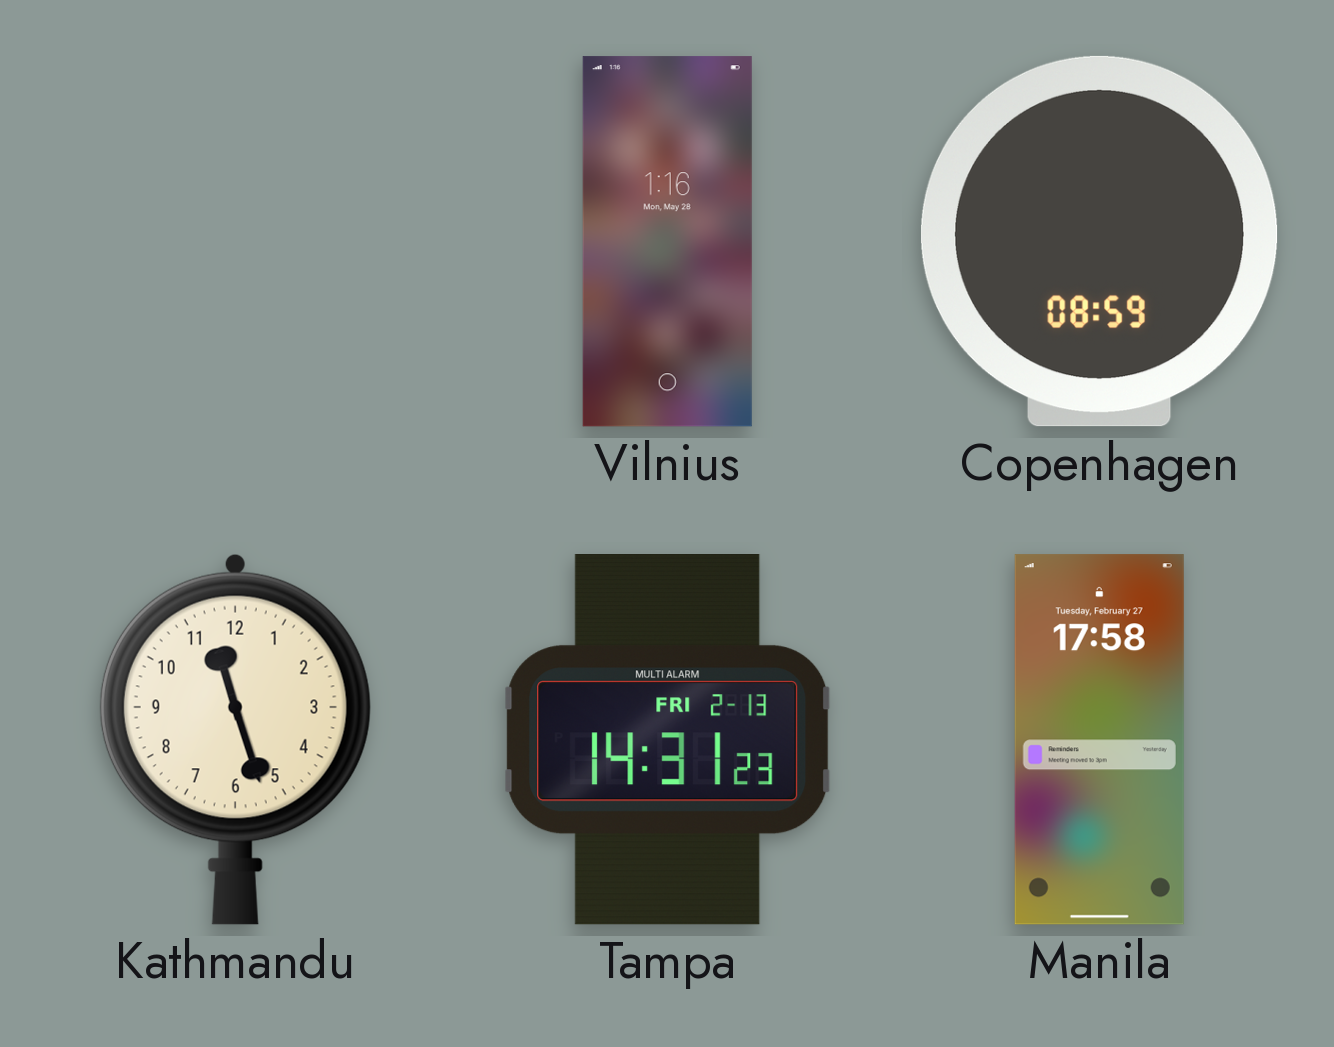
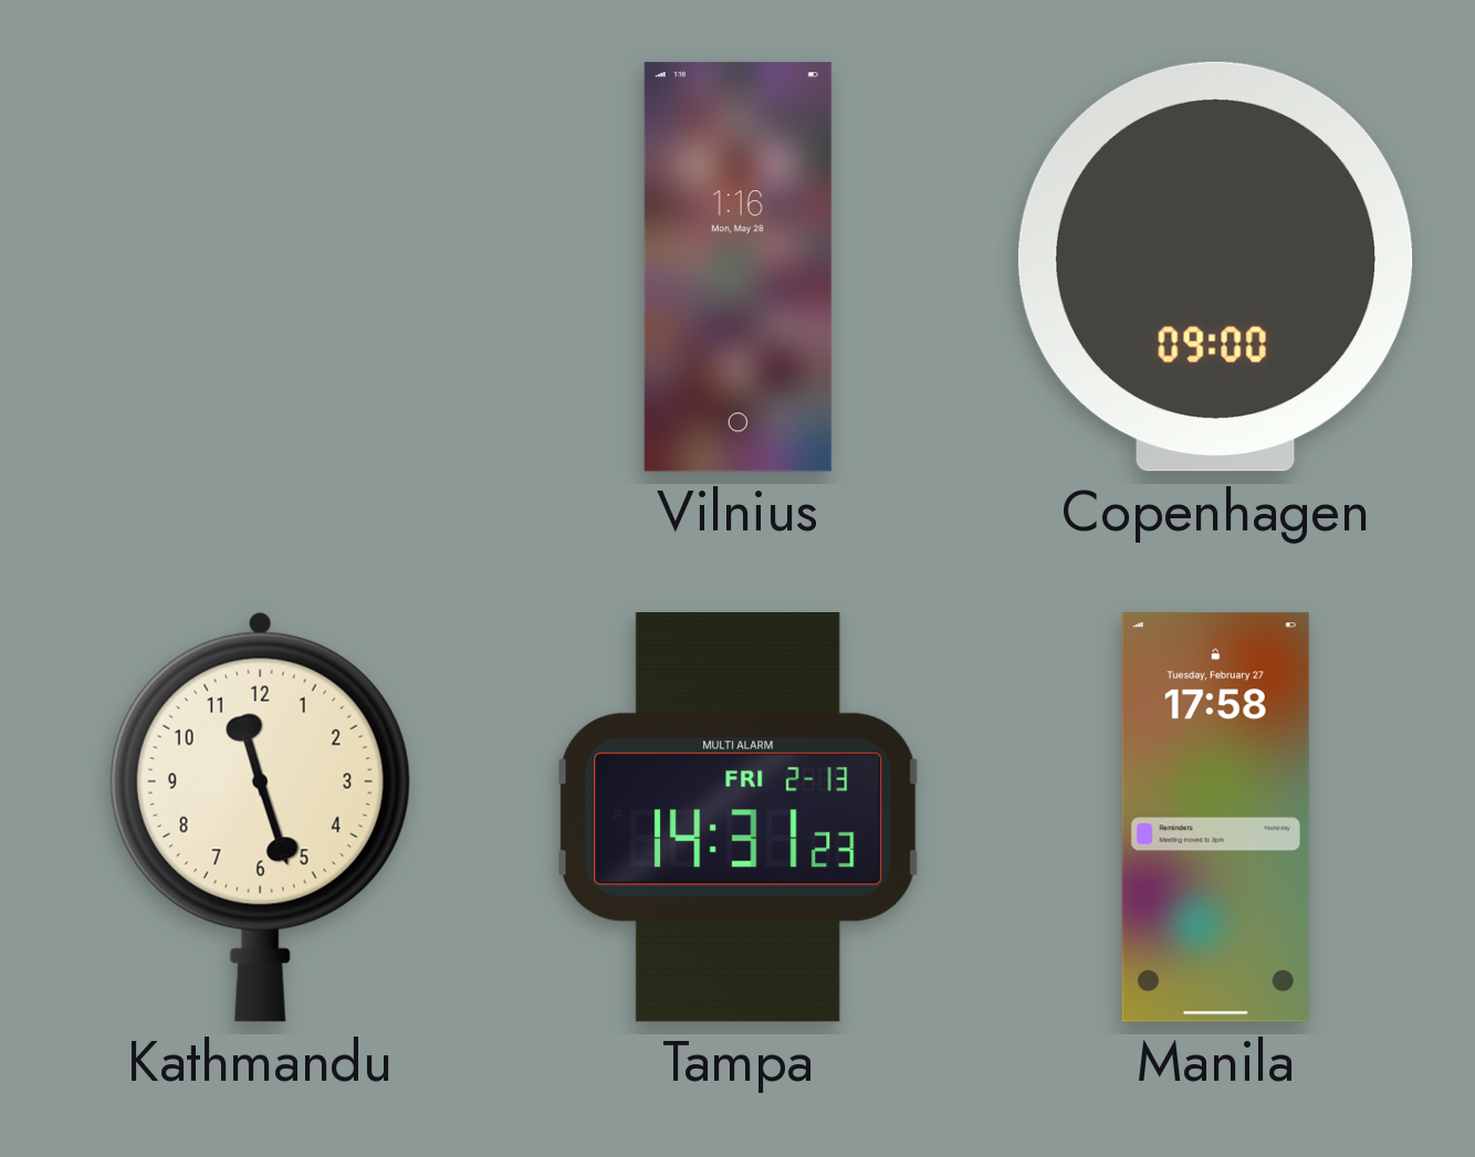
Copenhagen: 08:59 -> 09:00 (1215, 266)
